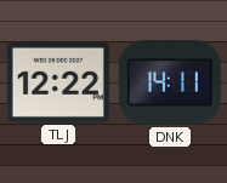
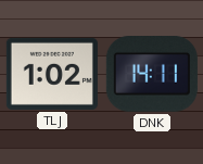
TLJ: 12:22 -> 1:02 (52, 74)
